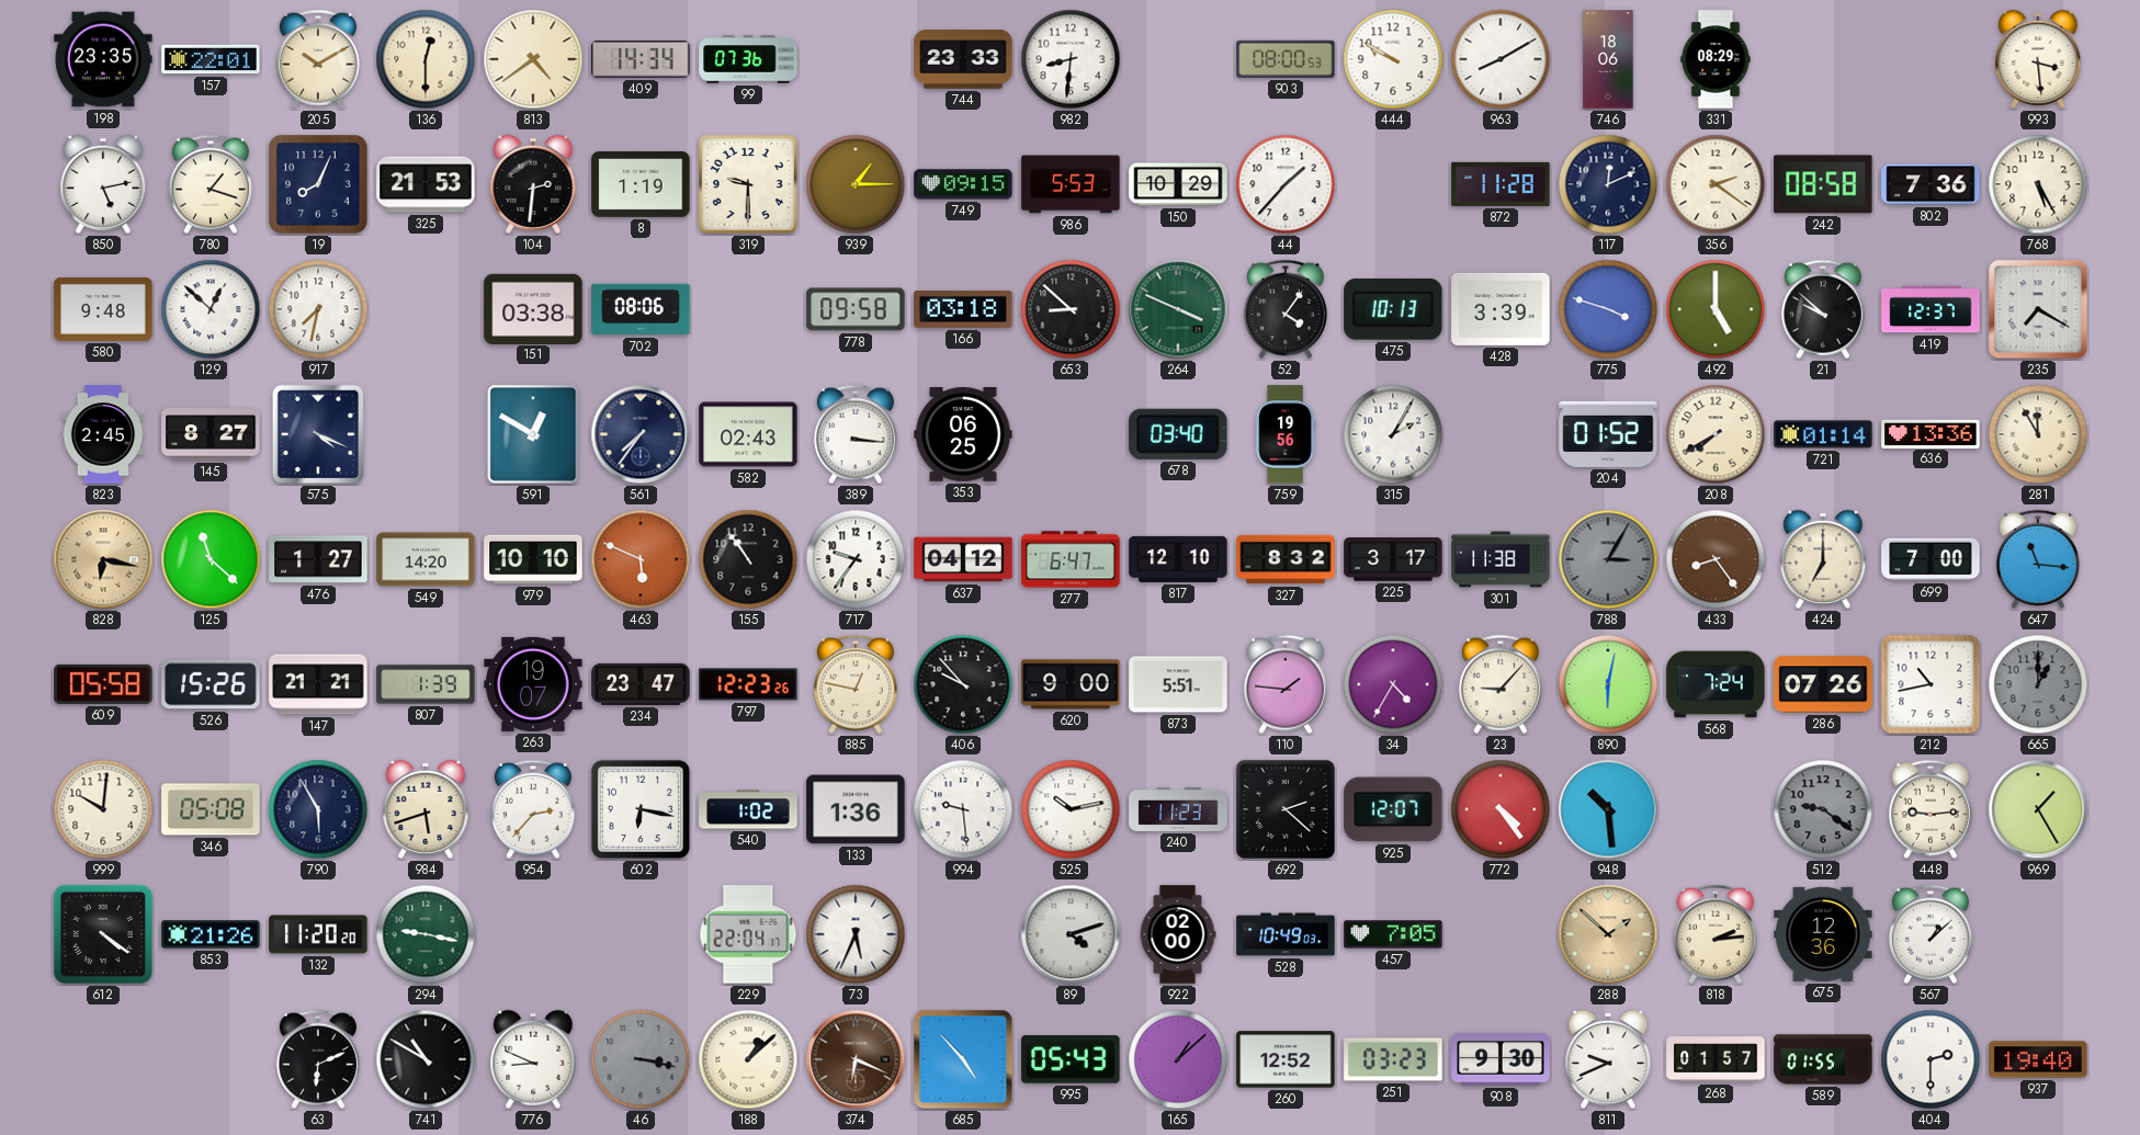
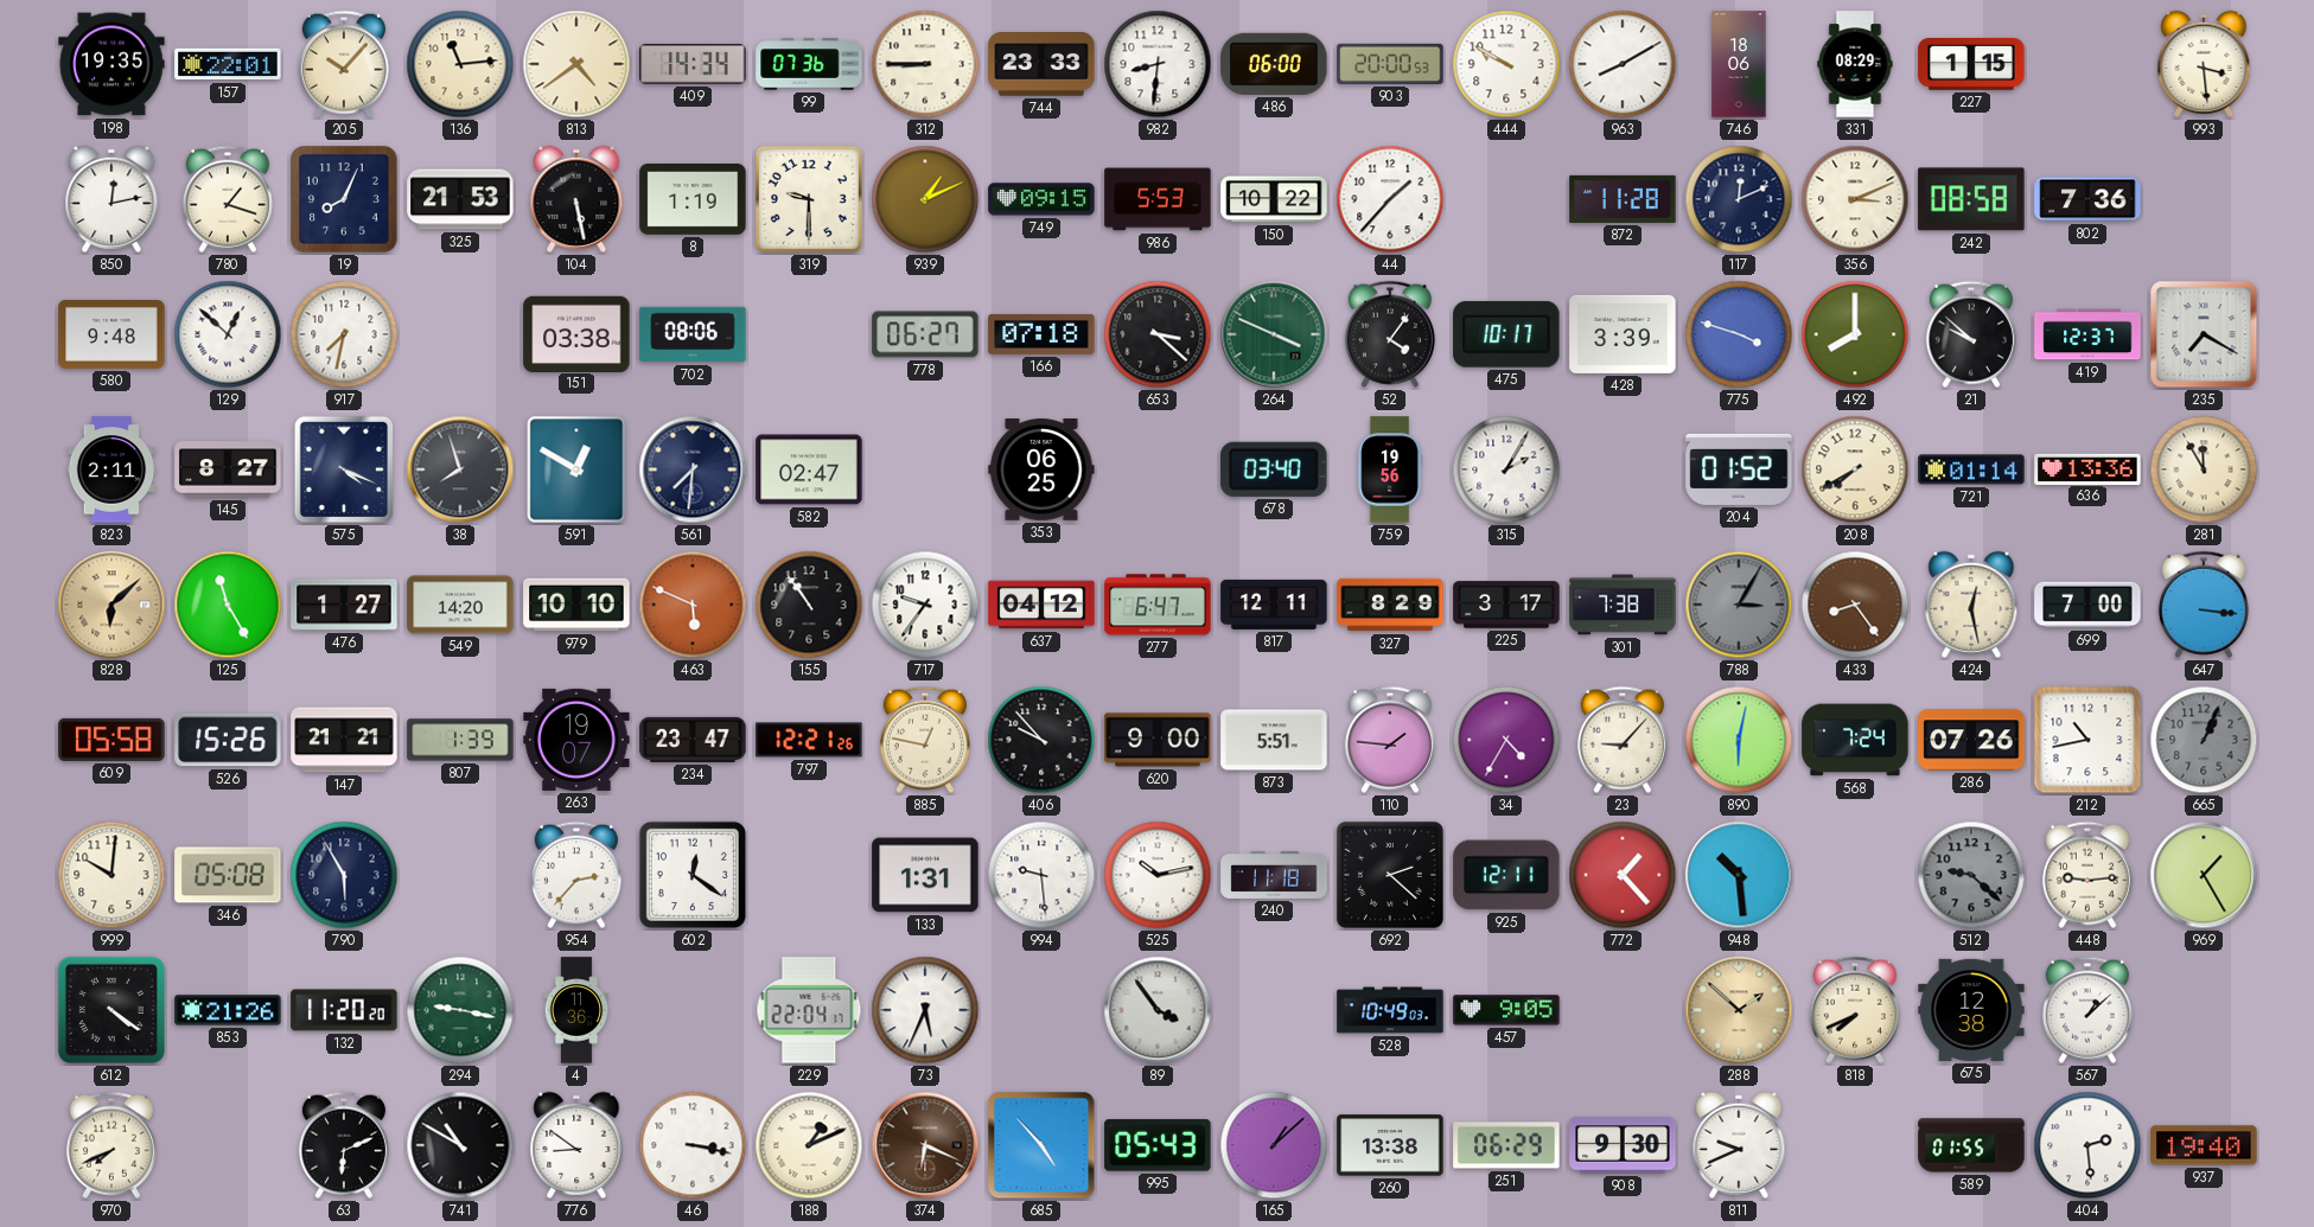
198: 23:35 -> 19:35 (111, 64)
205: 10:10 -> 10:07 (344, 64)
136: 12:30 -> 11:14 (460, 64)
312: none -> 8:45 (925, 64)
486: none -> 06:00 (1274, 64)
903: 08:00 -> 20:00 (1390, 64)
227: none -> 1:15 (1971, 65)
850: 5:13 -> 12:13 (111, 199)
104: 2:31 -> 5:28 (576, 199)
939: 1:15 -> 1:11 (925, 199)
150: 10:29 -> 10:22 (1274, 199)
356: 2:21 -> 3:11 (1855, 199)
768: 5:25 -> none (2038, 184)
778: 09:58 -> 06:27 (925, 334)
166: 03:18 -> 07:18 (1041, 334)
653: 8:52 -> 3:22 (1158, 334)
475: 10:13 -> 10:17 (1506, 334)
492: 5:00 -> 8:00 (1855, 334)
823: 2:45 -> 2:11 (111, 469)
38: none -> 7:57 (460, 469)
561: 7:36 -> 7:31 (693, 469)
582: 02:43 -> 02:47 (809, 469)
389: 3:16 -> none (856, 434)
828: 6:17 -> 6:08 (111, 605)
125: 11:22 -> 11:25 (228, 605)
817: 12:10 -> 12:11 (1274, 605)
327: 8:32 -> 8:29 (1390, 605)
301: 11:38 -> 7:38 (1623, 605)
424: 7:00 -> 12:28 (1971, 605)
647: 11:16 -> 3:16 (2204, 605)
797: 12:23 -> 12:21 (809, 740)
665: 1:00 -> 1:04 (2204, 740)
984: 5:42 -> none (426, 809)
602: 6:17 -> 12:21 (693, 875)
540: 1:02 -> none (748, 809)
133: 1:36 -> 1:31 (925, 875)
240: 11:23 -> 11:18 (1274, 875)
925: 12:07 -> 12:11 (1506, 875)
772: 4:24 -> 1:23 (1623, 875)
512: 9:21 -> 9:22 (1971, 875)
4: none -> 11:36 (576, 1010)
89: 4:12 -> 3:54 (1158, 1010)
922: 02:00 -> none (1178, 934)
457: 7:05 -> 9:05 (1506, 1010)
818: 2:14 -> 7:41 (1855, 1010)
675: 12:36 -> 12:38 (1971, 1010)
970: none -> 7:41 (111, 1145)
776: 8:49 -> 8:51 (576, 1145)
46 dial: grey -> white (693, 1145)
188: 1:08 -> 1:11 (809, 1145)
260: 12:52 -> 13:38 (1390, 1145)
251: 03:23 -> 06:29 (1506, 1145)
268: 01:57 -> none (1716, 1059)
404: 2:30 -> 2:29 (2087, 1145)
